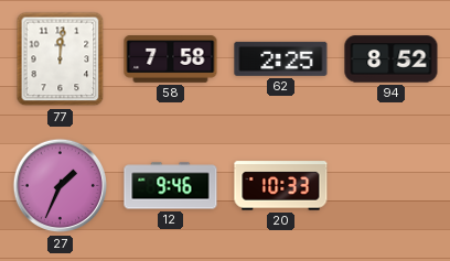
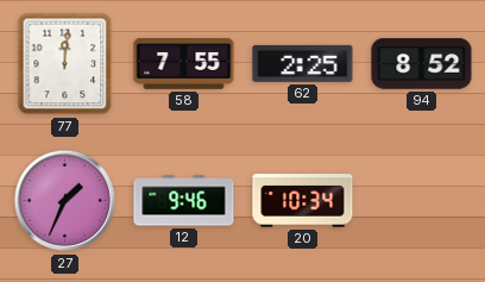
58: 7:58 -> 7:55 (184, 64)
20: 10:33 -> 10:34 (303, 201)
